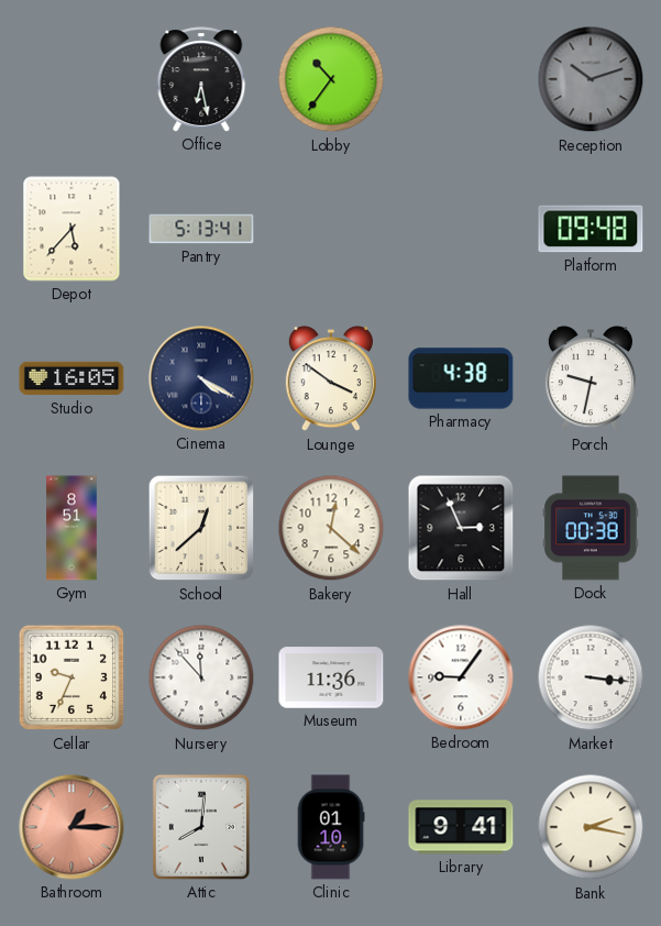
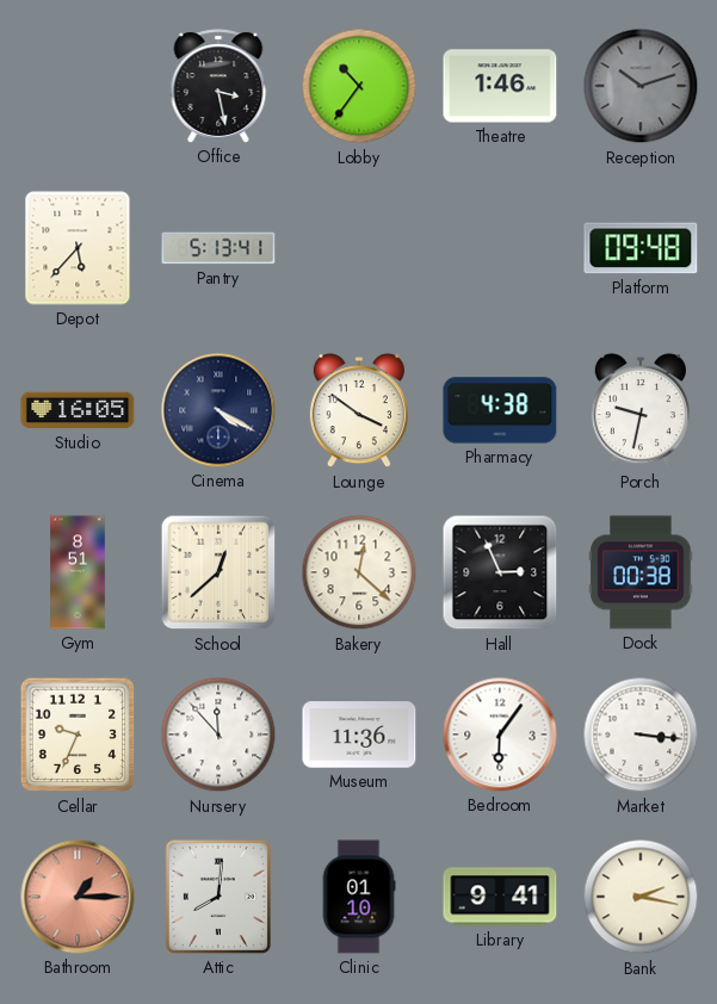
Office: 6:28 -> 3:28 (218, 86)
Theatre: none -> 1:46 (500, 86)
Bedroom: 9:06 -> 6:06 (500, 735)
